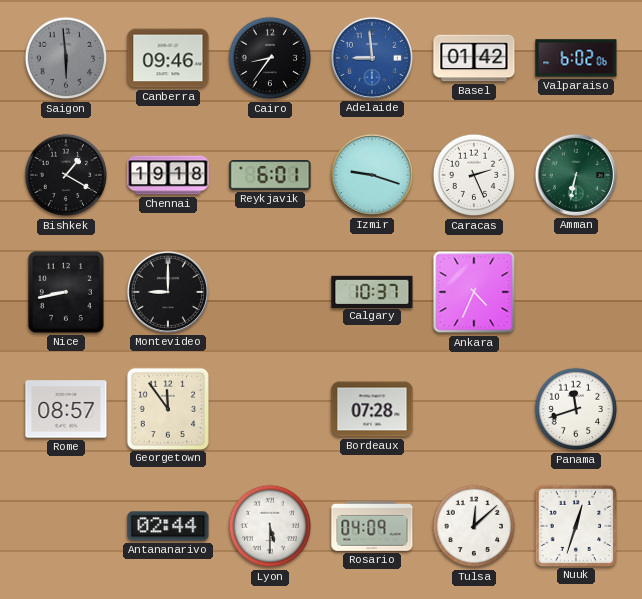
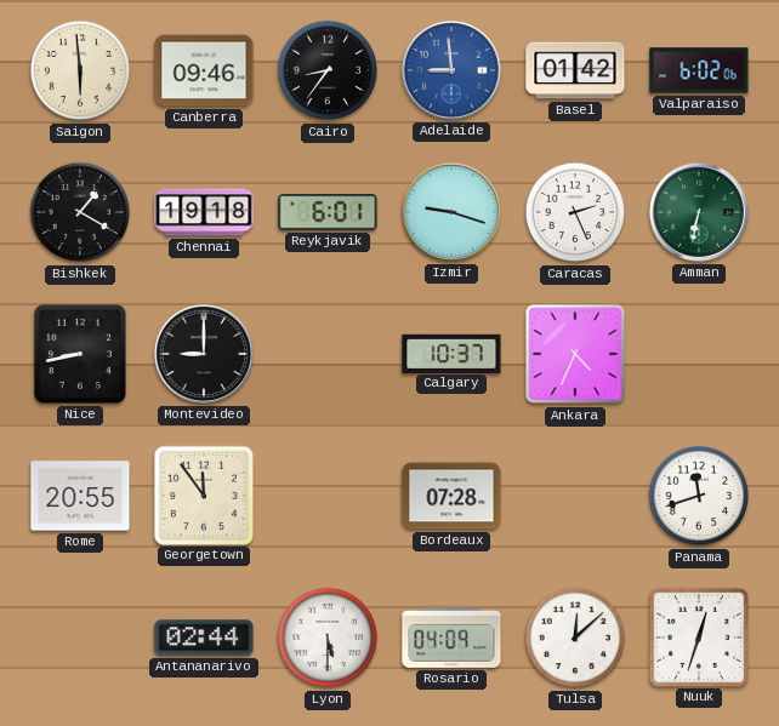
Saigon dial: grey -> cream (80, 70)
Rome: 08:57 -> 20:55 (80, 496)
